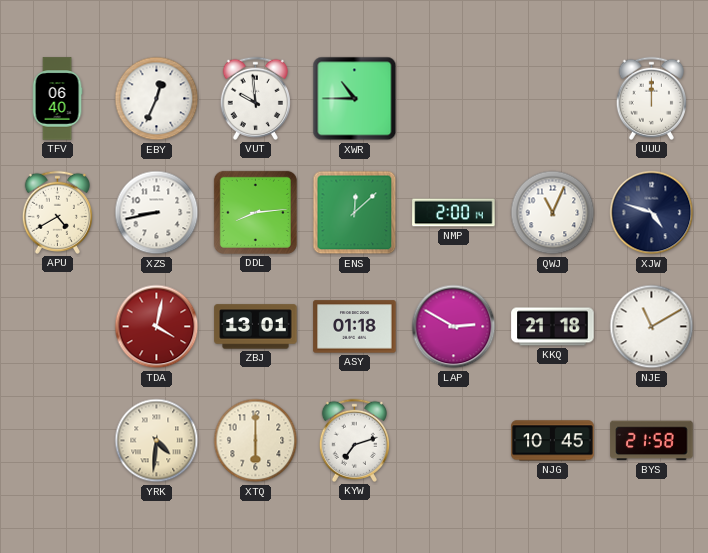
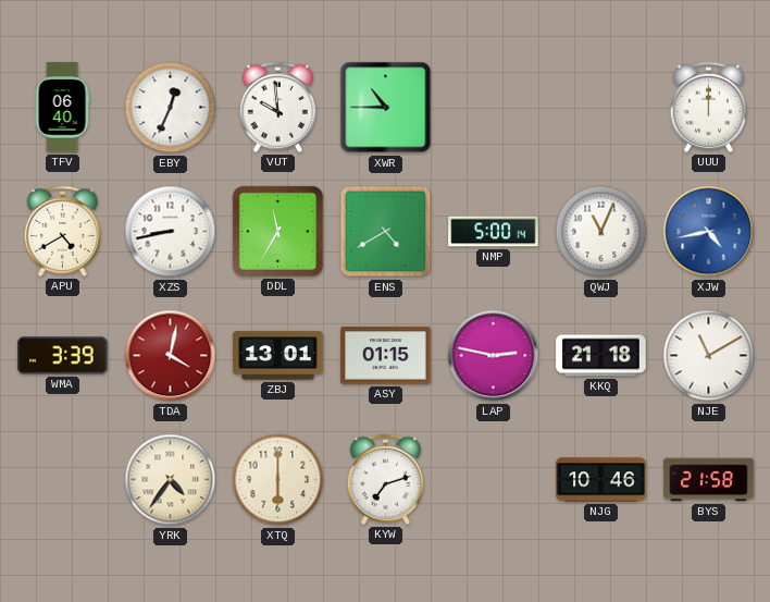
DDL: 8:14 -> 11:35 (277, 231)
ENS: 12:08 -> 4:40 (386, 232)
NMP: 2:00 -> 5:00 (494, 232)
XJW: 4:48 -> 4:43 (709, 232)
XJW dial: navy -> blue (709, 232)
WMA: none -> 3:39 (63, 356)
ASY: 01:18 -> 01:15 (386, 356)
LAP: 2:50 -> 2:47 (494, 356)
YRK: 4:31 -> 4:36 (171, 480)
NJG: 10:45 -> 10:46 (601, 480)
